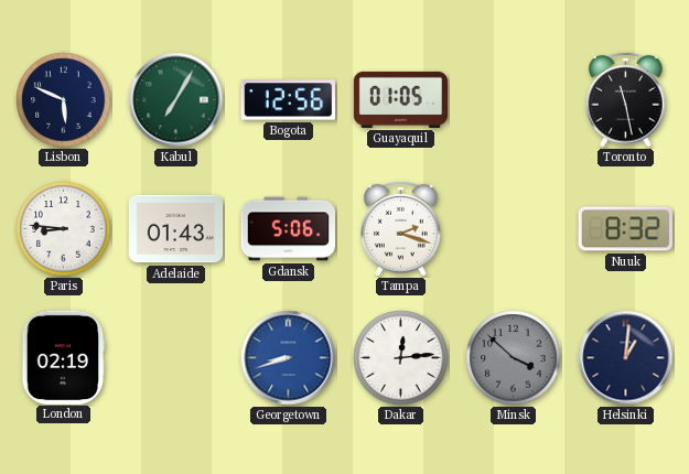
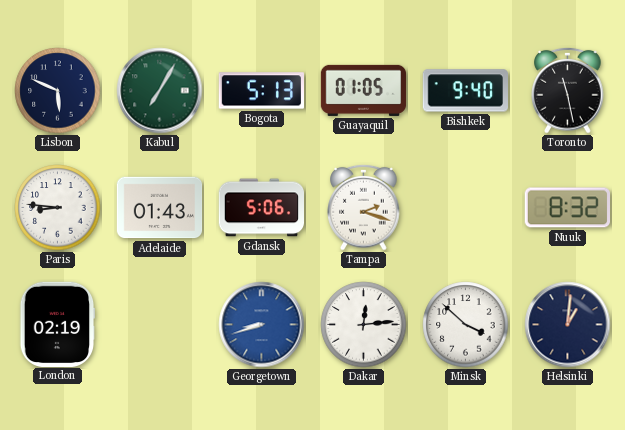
Bogota: 12:56 -> 5:13 (261, 91)
Bishkek: none -> 9:40 (465, 91)
Minsk dial: grey -> white (466, 325)
